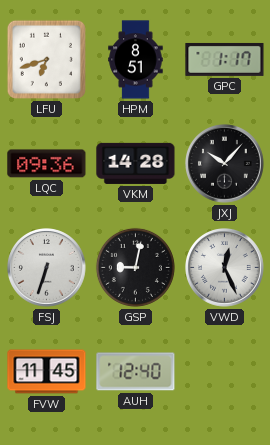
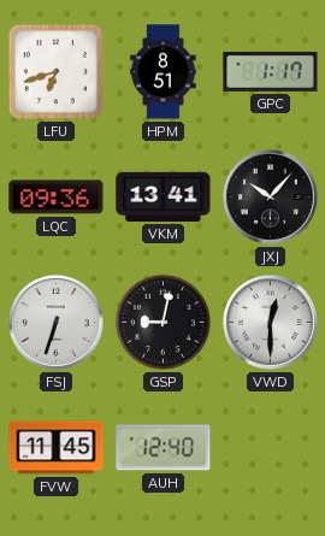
VKM: 14:28 -> 13:41 (164, 196)
VWD: 12:26 -> 12:30 (271, 323)
